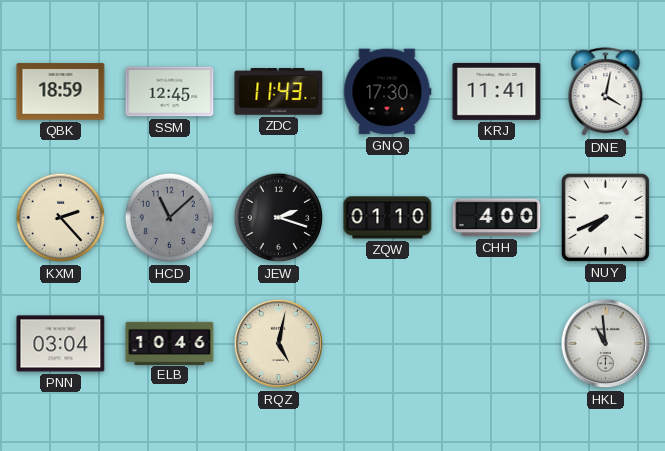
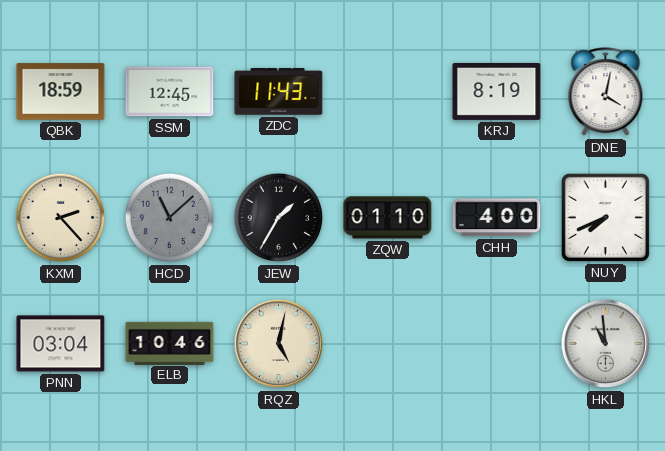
GNQ: 17:30 -> none (388, 92)
KRJ: 11:41 -> 8:19 (497, 91)
JEW: 2:18 -> 1:35 (279, 218)
